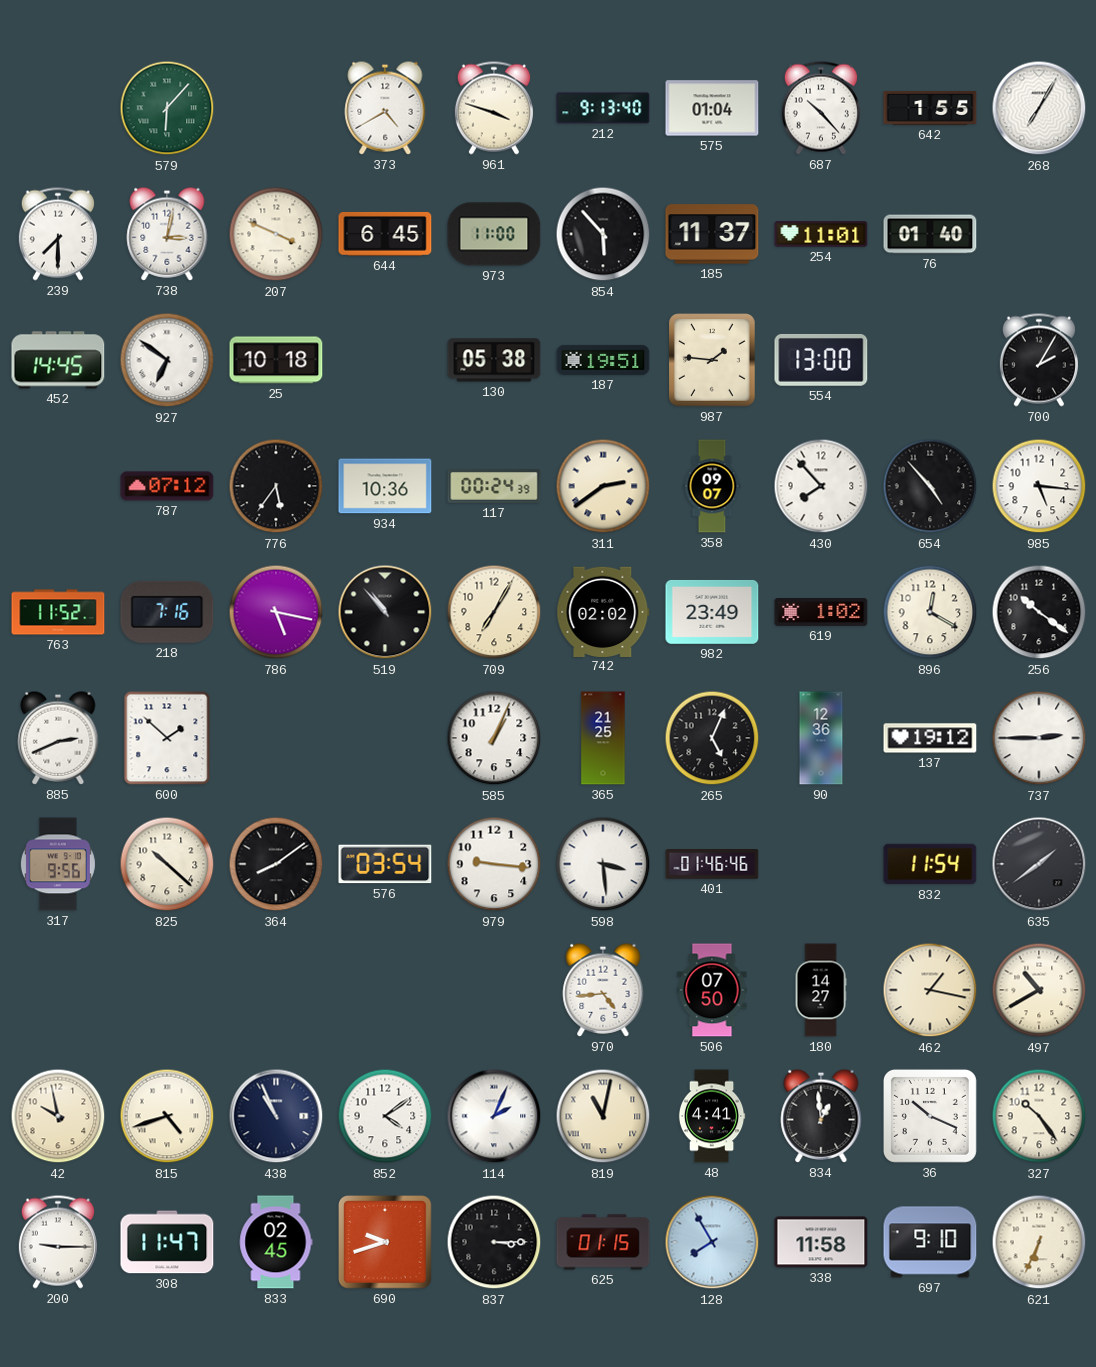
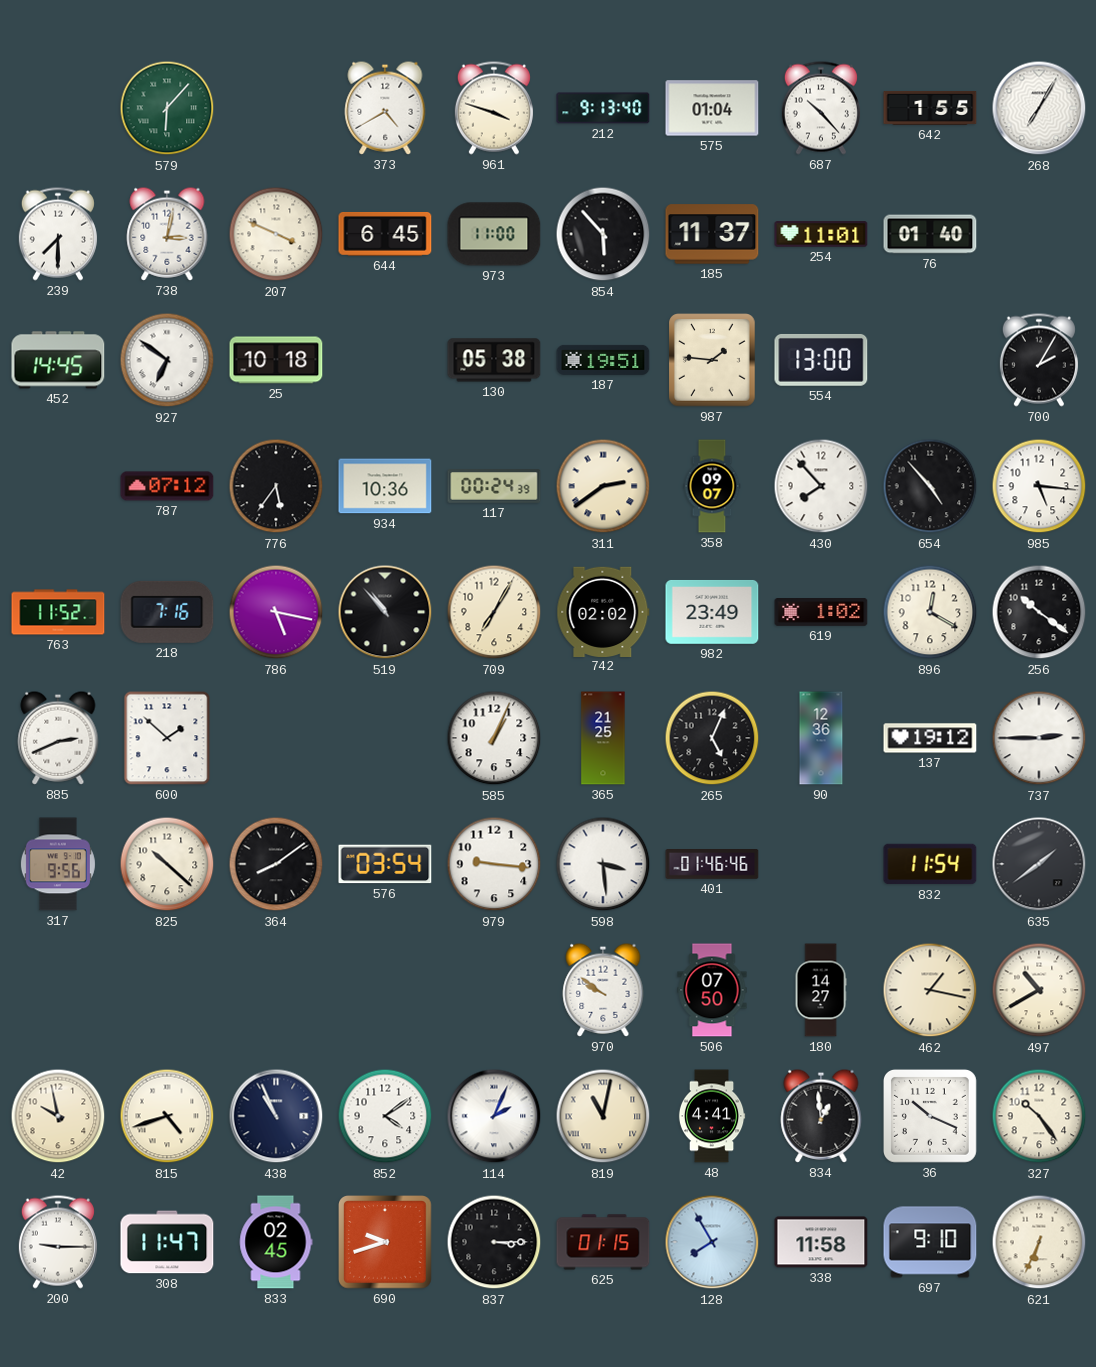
970: 4:44 -> 9:51 (603, 990)
